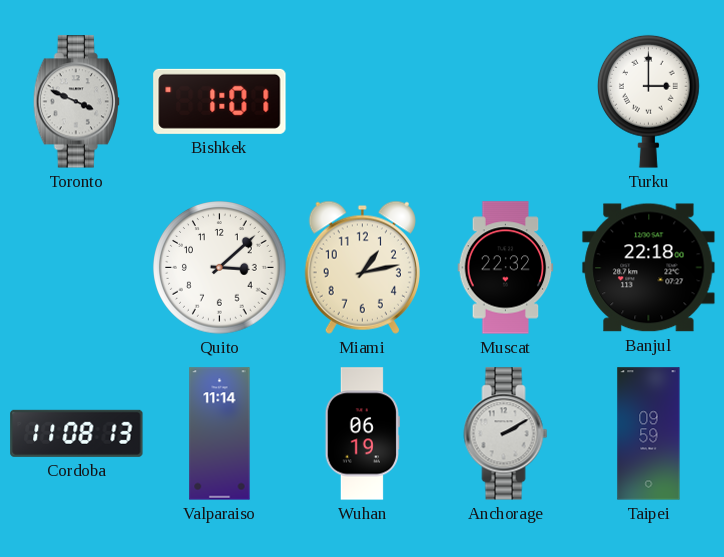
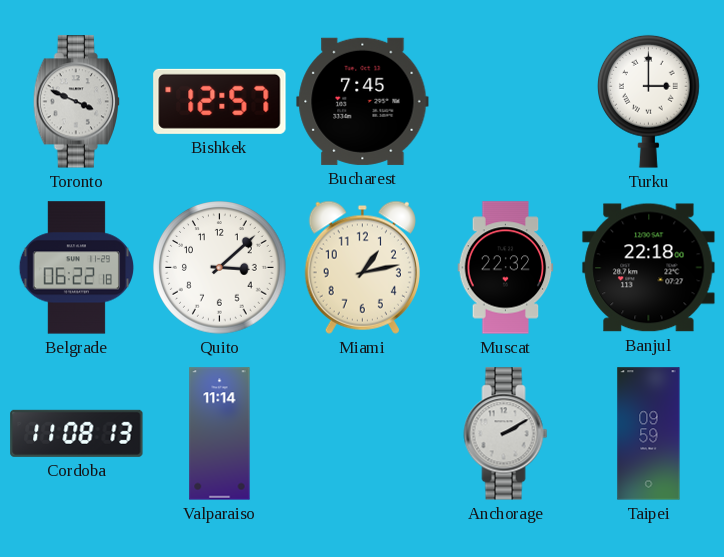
Bishkek: 1:01 -> 12:57 (220, 101)
Bucharest: none -> 7:45 (363, 101)
Belgrade: none -> 06:22 (77, 268)
Wuhan: 06:19 -> none (362, 434)
